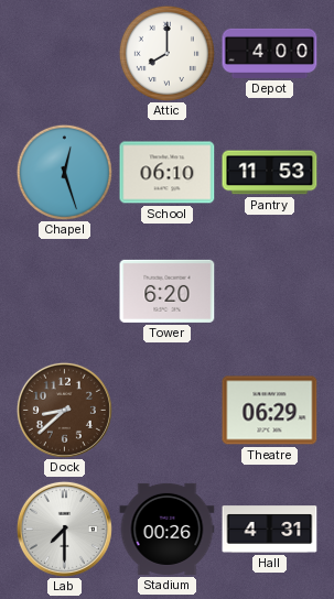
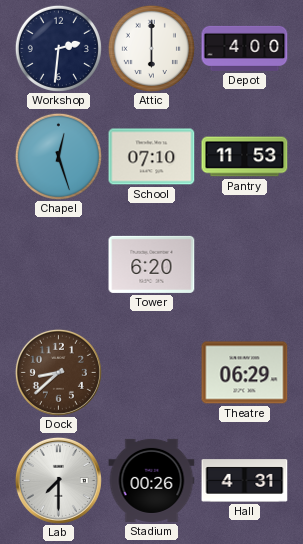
Workshop: none -> 2:31 (58, 48)
Attic: 8:00 -> 6:00 (151, 48)
School: 06:10 -> 07:10 (152, 157)
